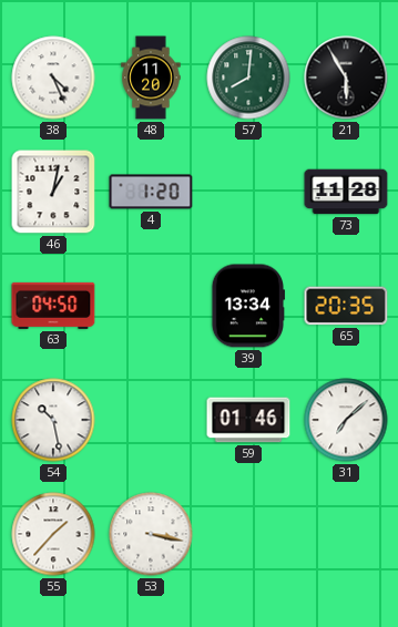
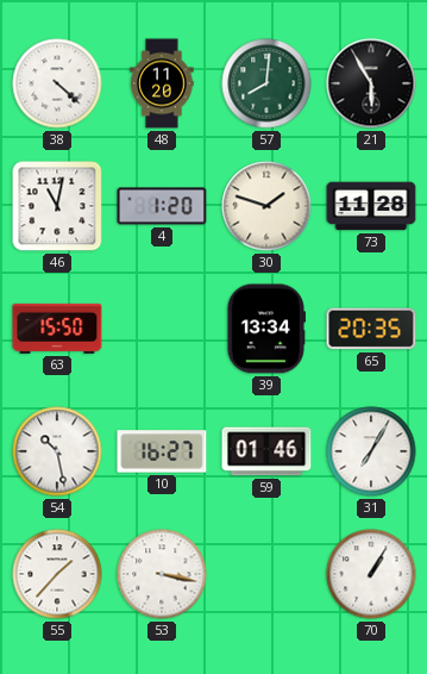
38: 4:26 -> 4:22 (57, 83)
46: 1:02 -> 11:02 (57, 206)
30: none -> 1:48 (266, 206)
63: 04:50 -> 15:50 (57, 329)
10: none -> 16:27 (162, 451)
31: 7:08 -> 7:05 (371, 451)
70: none -> 1:05 (371, 574)
